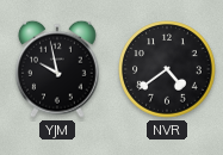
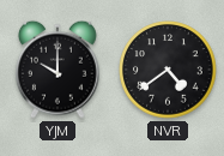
YJM: 9:58 -> 10:00 (59, 70)
